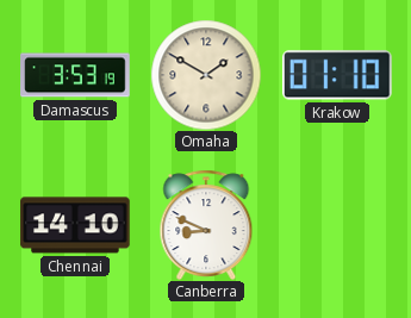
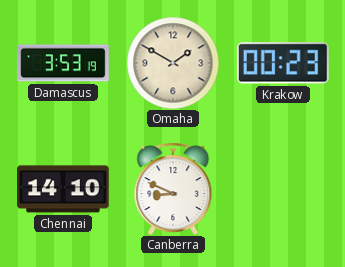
Krakow: 01:10 -> 00:23 (283, 63)
